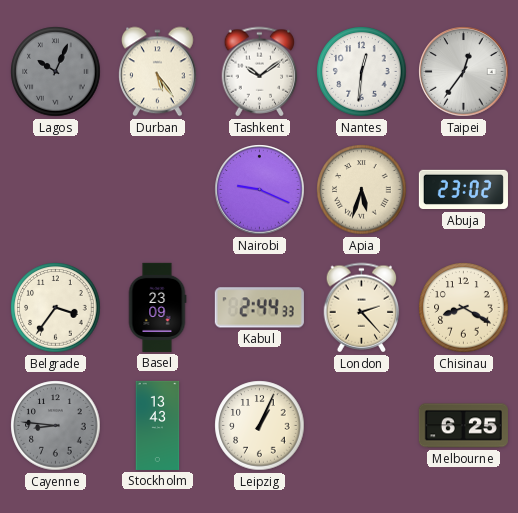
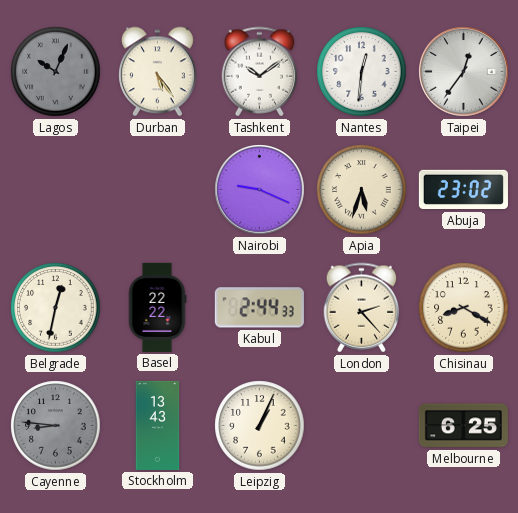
Belgrade: 3:36 -> 12:32 (56, 308)
Basel: 23:09 -> 22:22 (157, 307)
